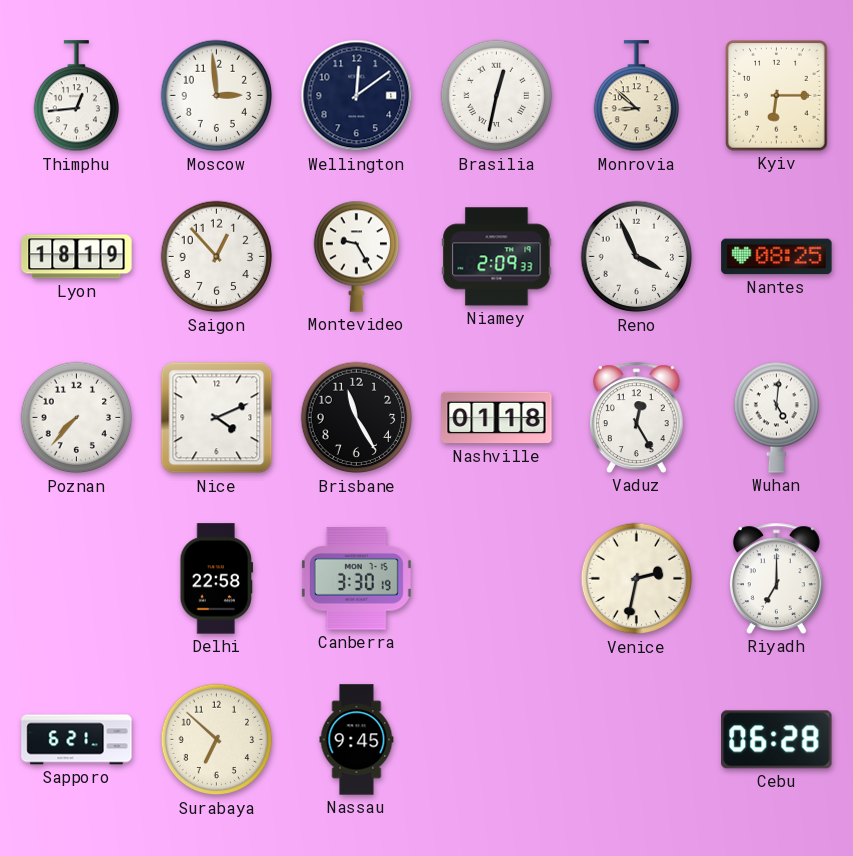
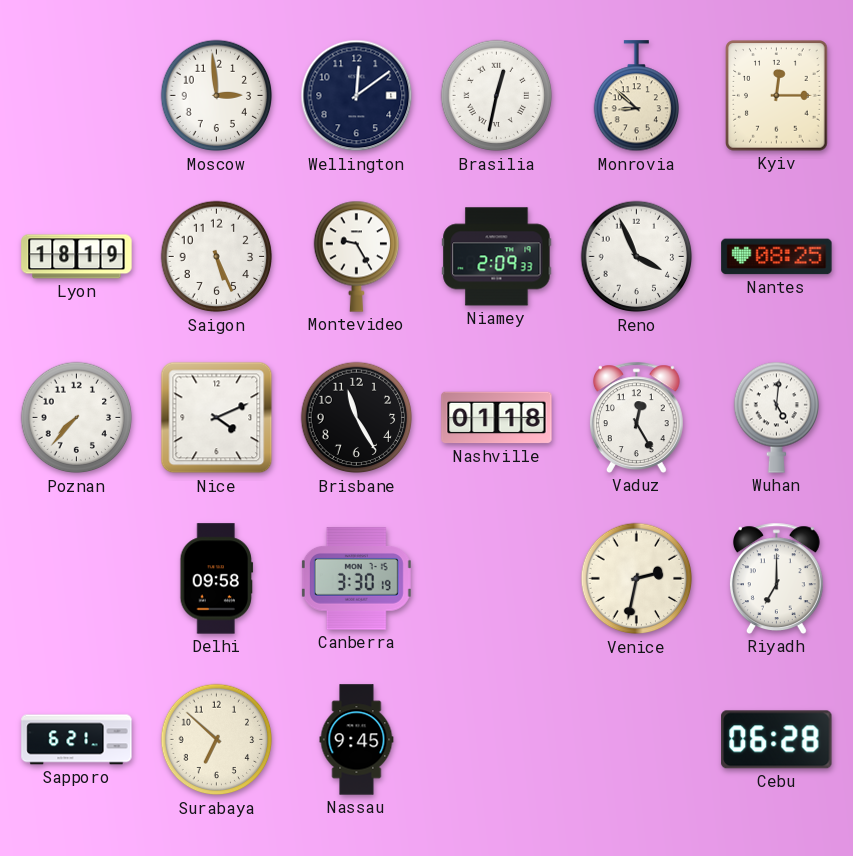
Thimphu: 12:44 -> none (76, 96)
Kyiv: 6:15 -> 12:15 (777, 96)
Saigon: 12:53 -> 5:26 (217, 257)
Delhi: 22:58 -> 09:58 (217, 579)
